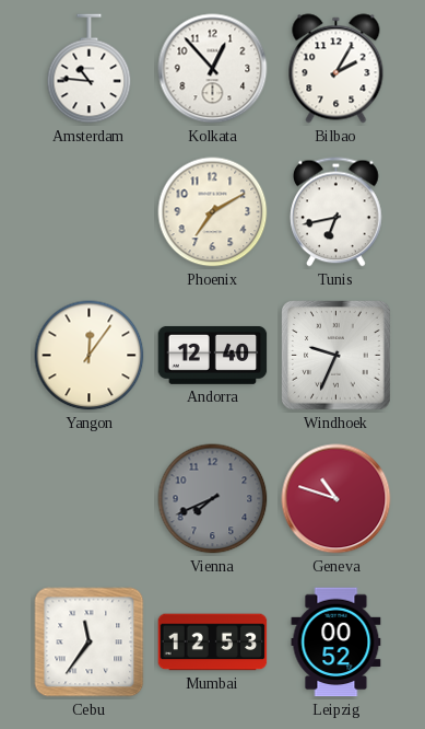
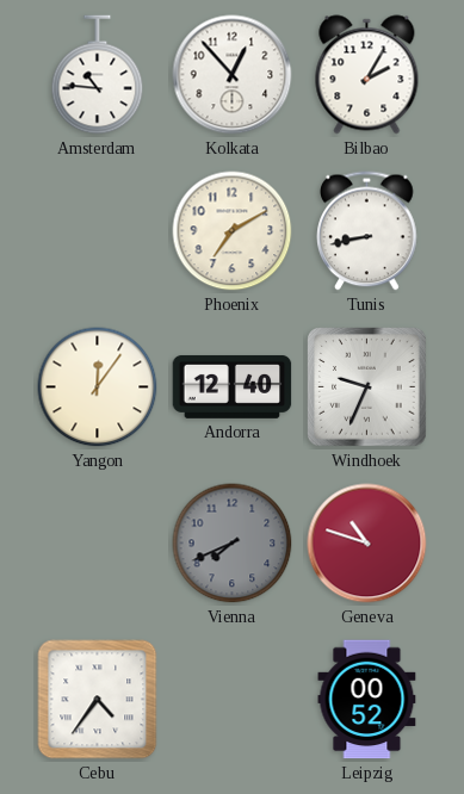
Tunis: 6:43 -> 8:43 (367, 231)
Cebu: 11:36 -> 4:36 (98, 700)
Mumbai: 12:53 -> none (213, 643)
